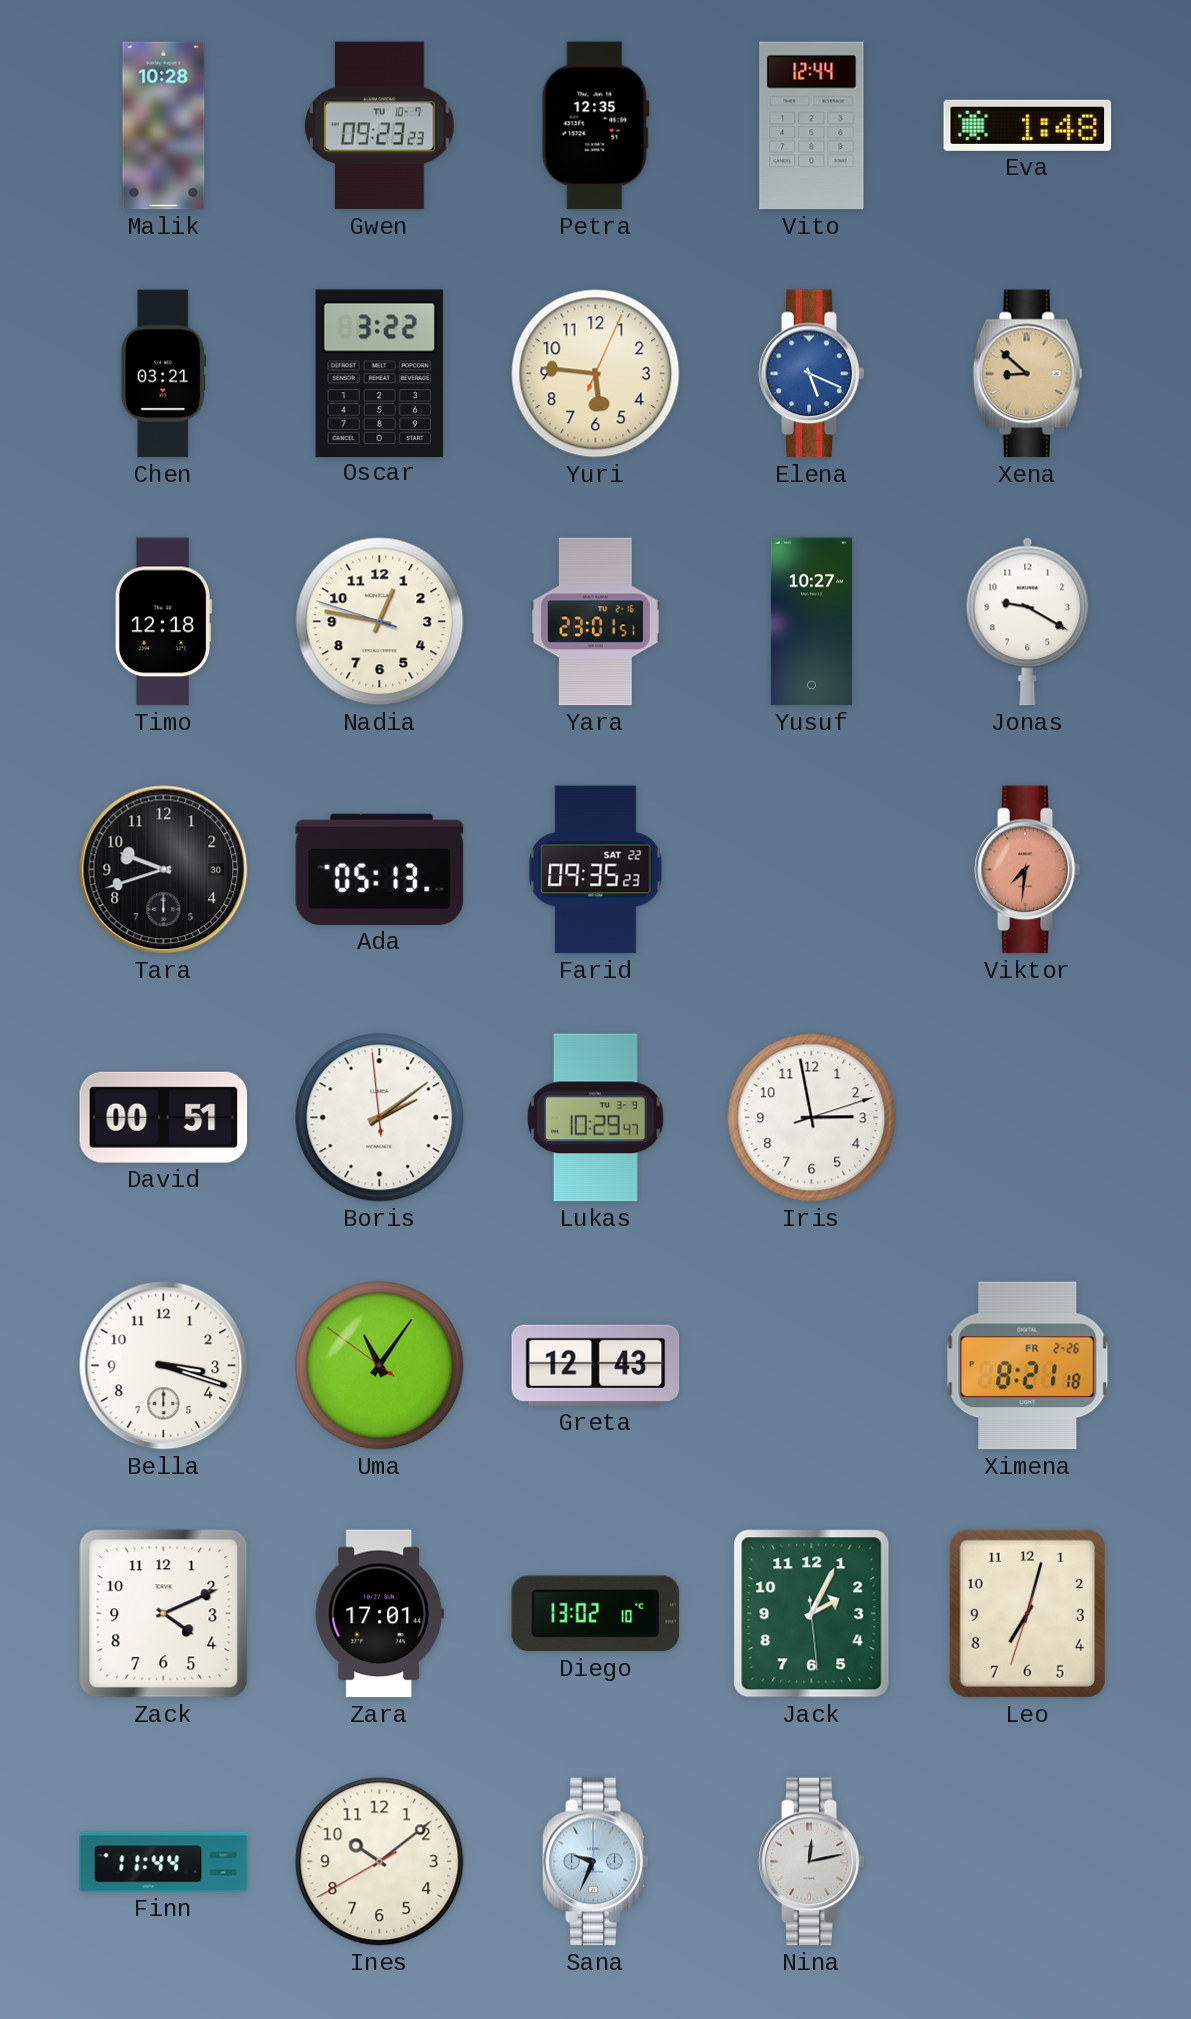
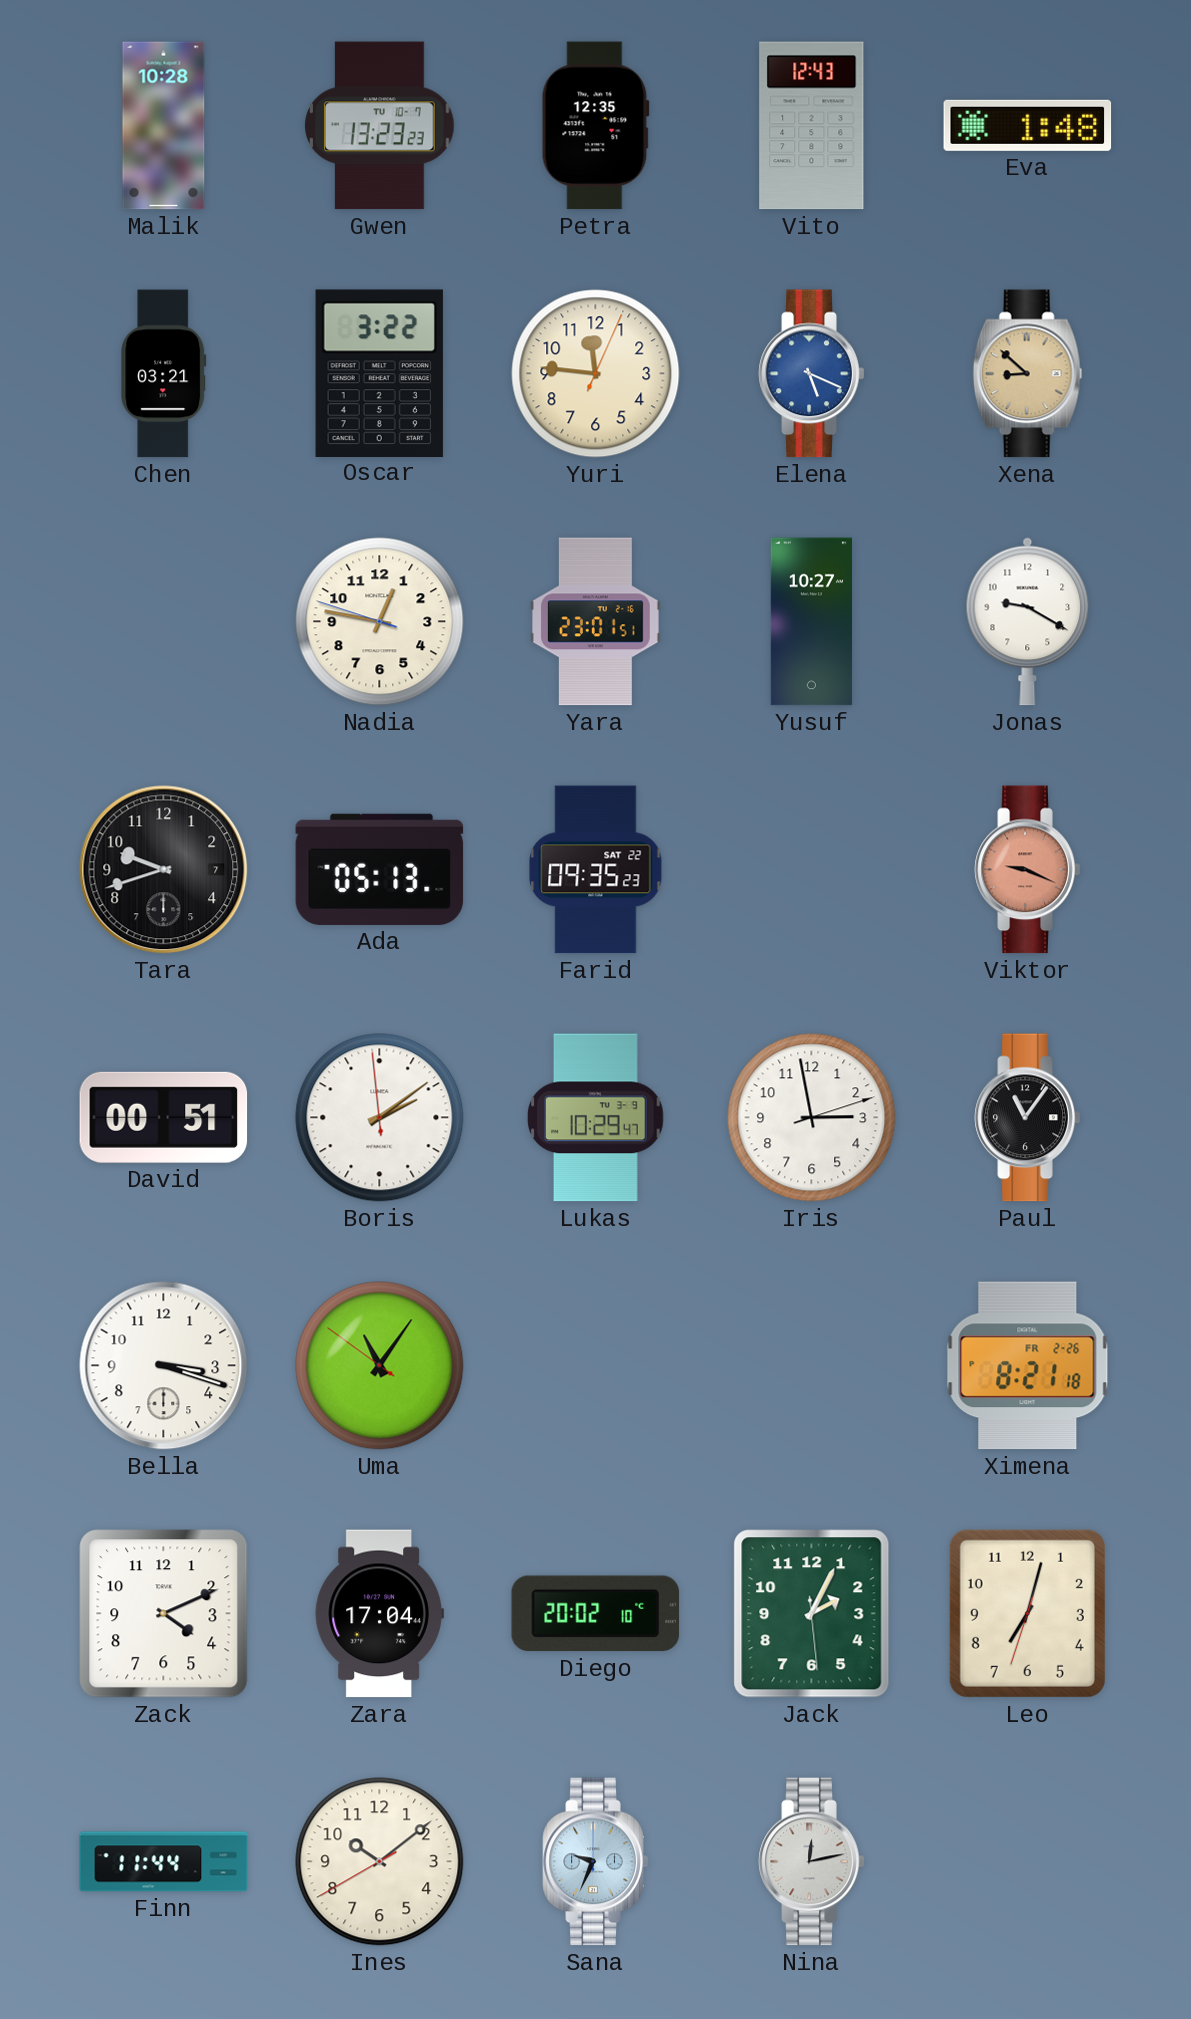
Gwen: 09:23 -> 13:23 (380, 126)
Vito: 12:44 -> 12:43 (812, 126)
Yuri: 5:46 -> 11:46 (596, 374)
Timo: 12:18 -> none (163, 622)
Tara date: 30 -> 7 (164, 870)
Viktor: 7:31 -> 9:19 (1028, 870)
Paul: none -> 11:06 (1028, 1118)
Greta: 12:43 -> none (596, 1365)
Zara: 17:01 -> 17:04 (379, 1614)
Diego: 13:02 -> 20:02 (596, 1614)
